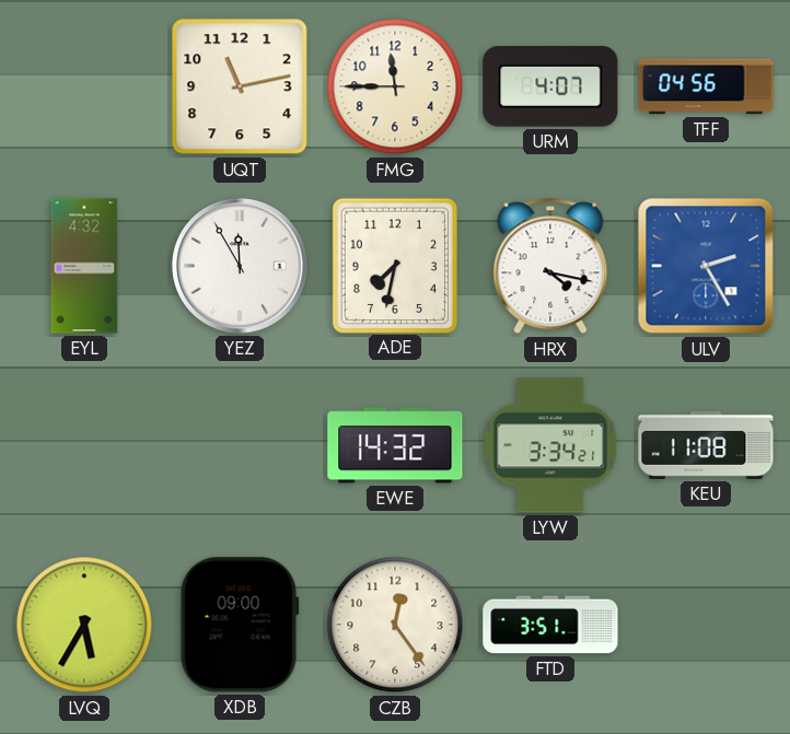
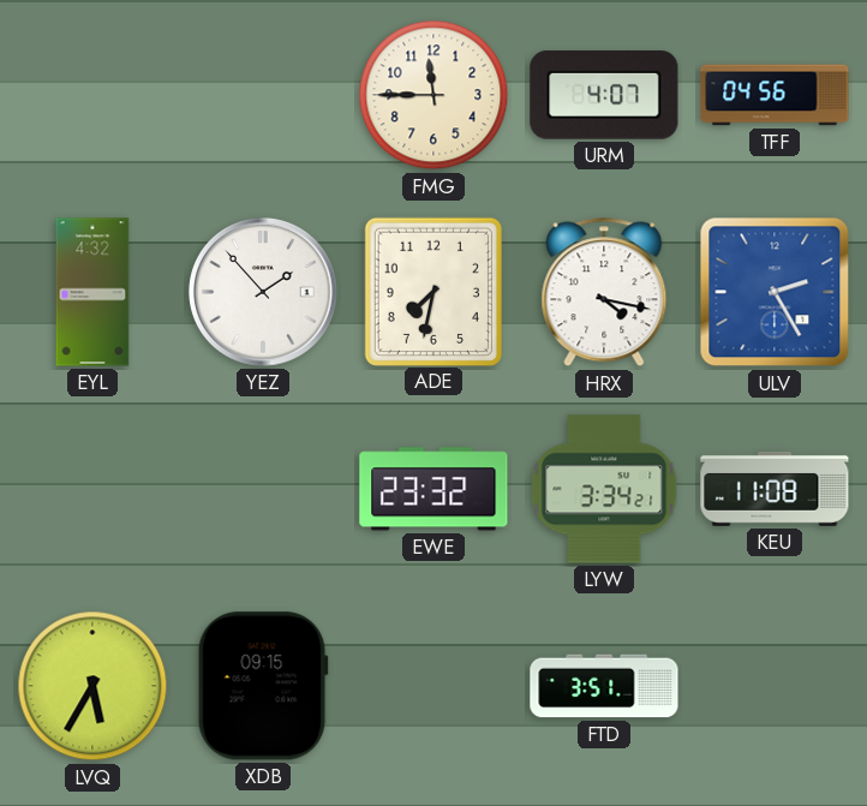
UQT: 11:13 -> none (240, 86)
YEZ: 11:55 -> 1:53 (263, 292)
EWE: 14:32 -> 23:32 (433, 489)
XDB: 09:00 -> 09:15 (263, 686)
CZB: 12:24 -> none (395, 625)
